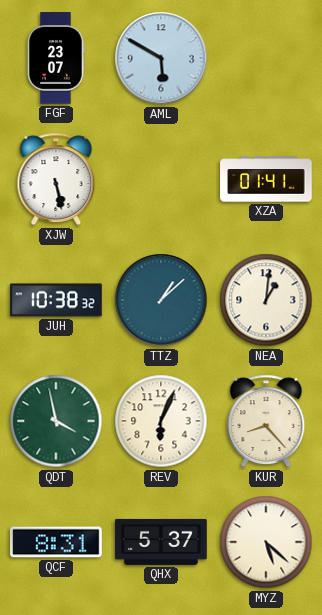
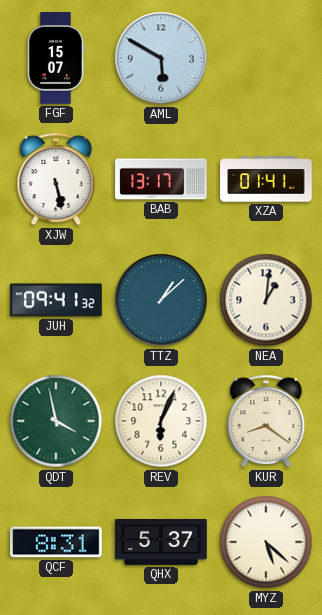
FGF: 23:07 -> 15:07 (56, 58)
BAB: none -> 13:17 (161, 179)
JUH: 10:38 -> 09:41 (56, 300)
KUR: 8:23 -> 8:21 (266, 421)
